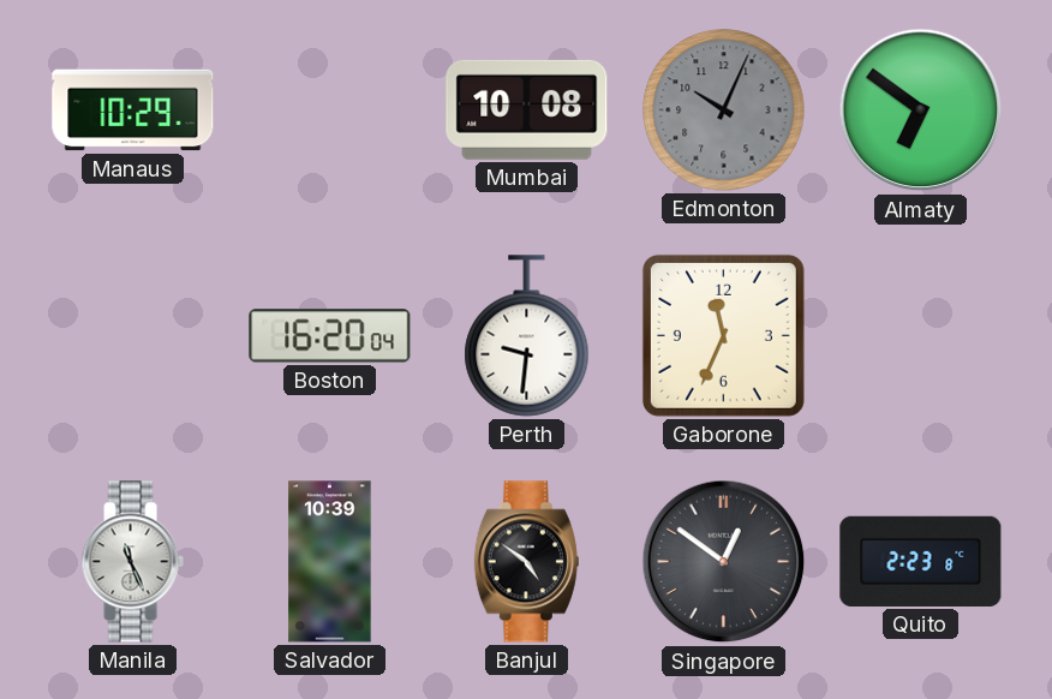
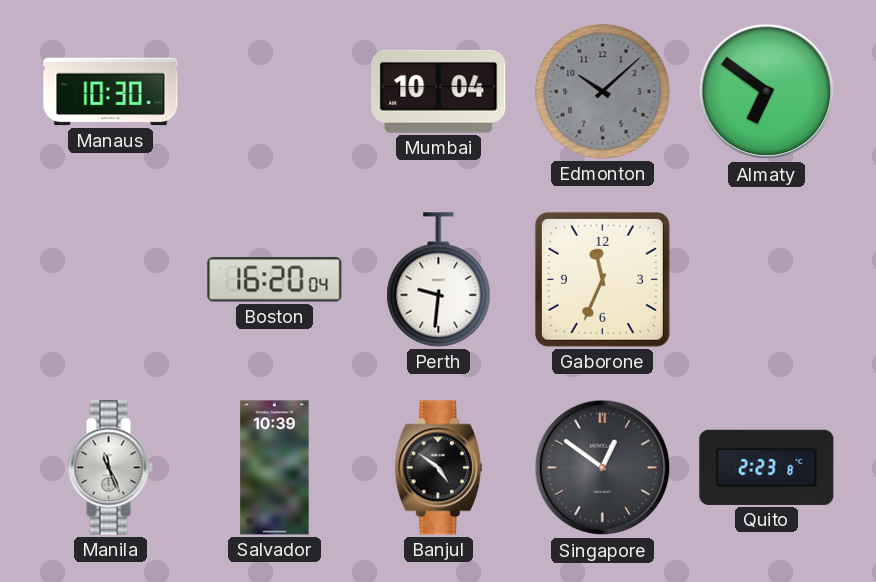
Manaus: 10:29 -> 10:30 (111, 92)
Mumbai: 10:08 -> 10:04 (439, 91)
Edmonton: 10:04 -> 10:08 (603, 92)
